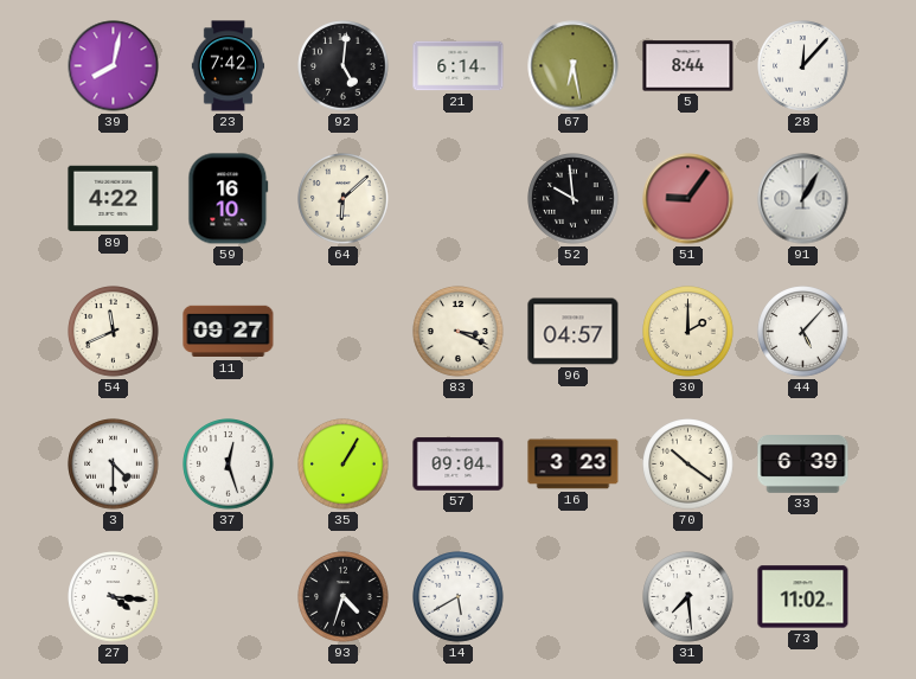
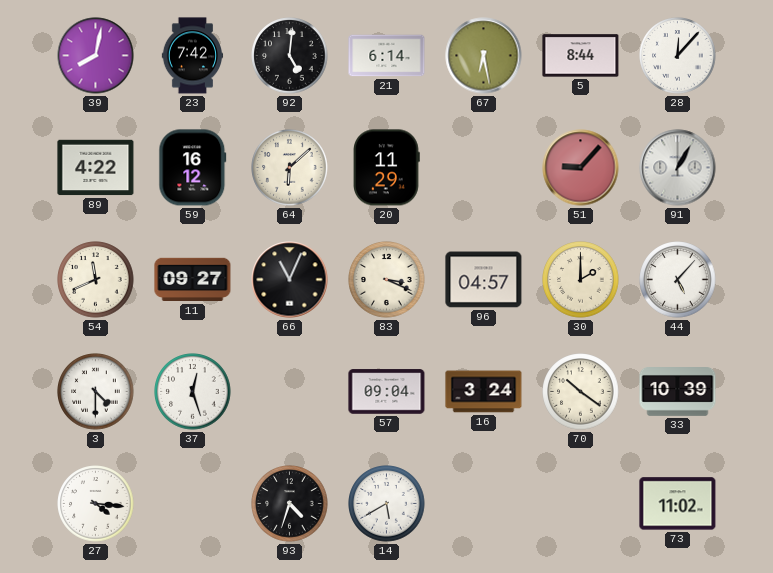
59: 16:10 -> 16:12 (193, 168)
20: none -> 11:29 (387, 168)
52: 9:59 -> none (574, 199)
51: 9:06 -> 9:07 (581, 168)
66: none -> 11:04 (290, 280)
35: 1:05 -> none (344, 465)
16: 3:23 -> 3:24 (484, 392)
33: 6:39 -> 10:39 (678, 392)
31: 7:29 -> none (688, 597)
